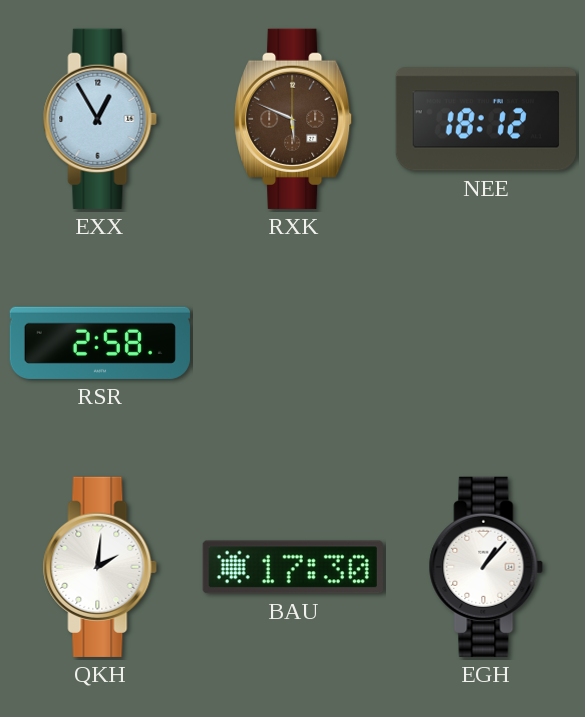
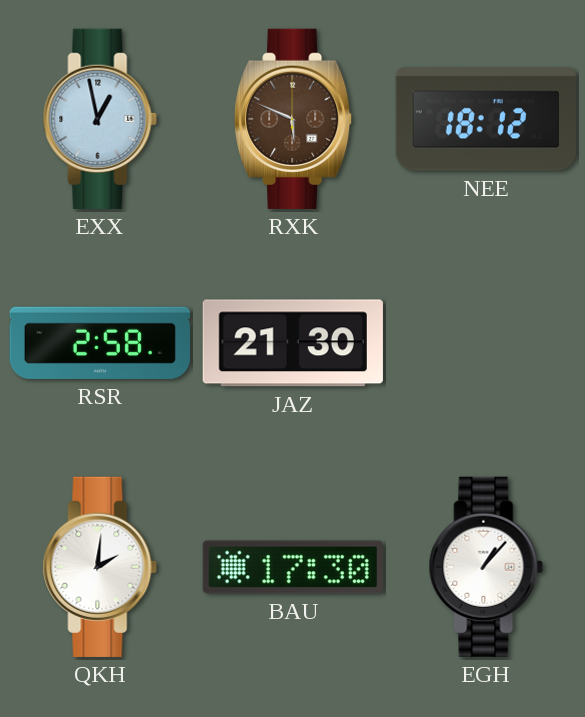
EXX: 12:55 -> 12:58 (100, 119)
JAZ: none -> 21:30 (293, 343)
